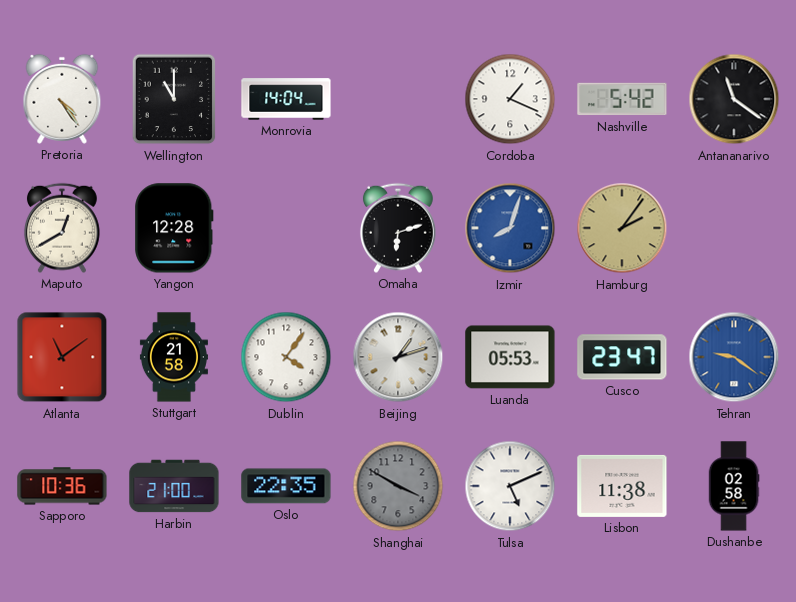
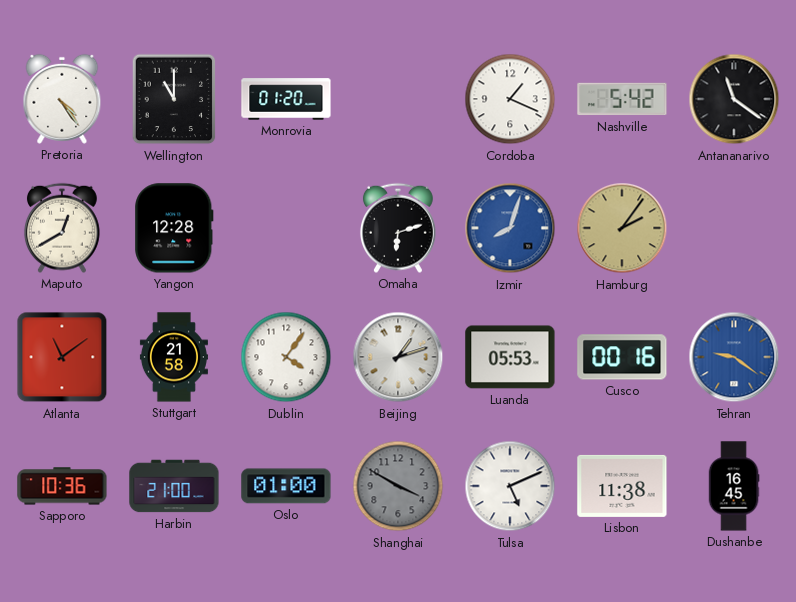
Monrovia: 14:04 -> 01:20 (286, 99)
Cusco: 23:47 -> 00:16 (622, 357)
Oslo: 22:35 -> 01:00 (286, 486)
Dushanbe: 02:58 -> 16:45 (734, 486)
